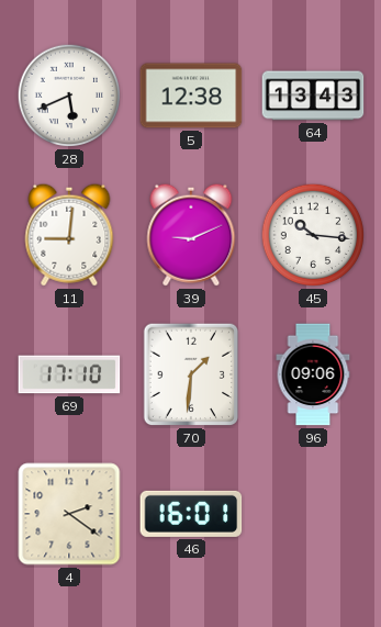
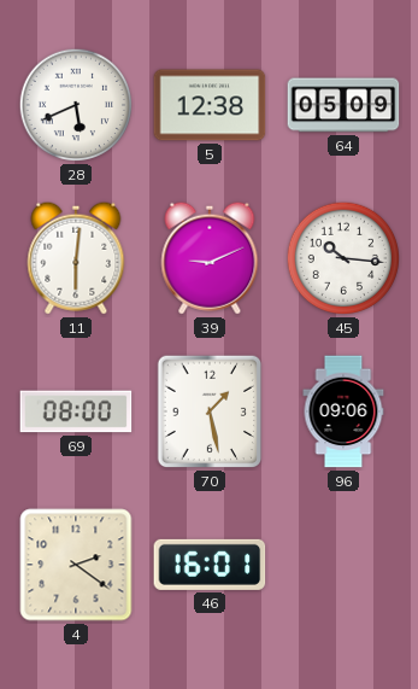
64: 13:43 -> 05:09 (343, 105)
11: 9:01 -> 6:01 (76, 258)
69: 17:10 -> 08:00 (76, 411)
70: 1:31 -> 1:28 (210, 411)
